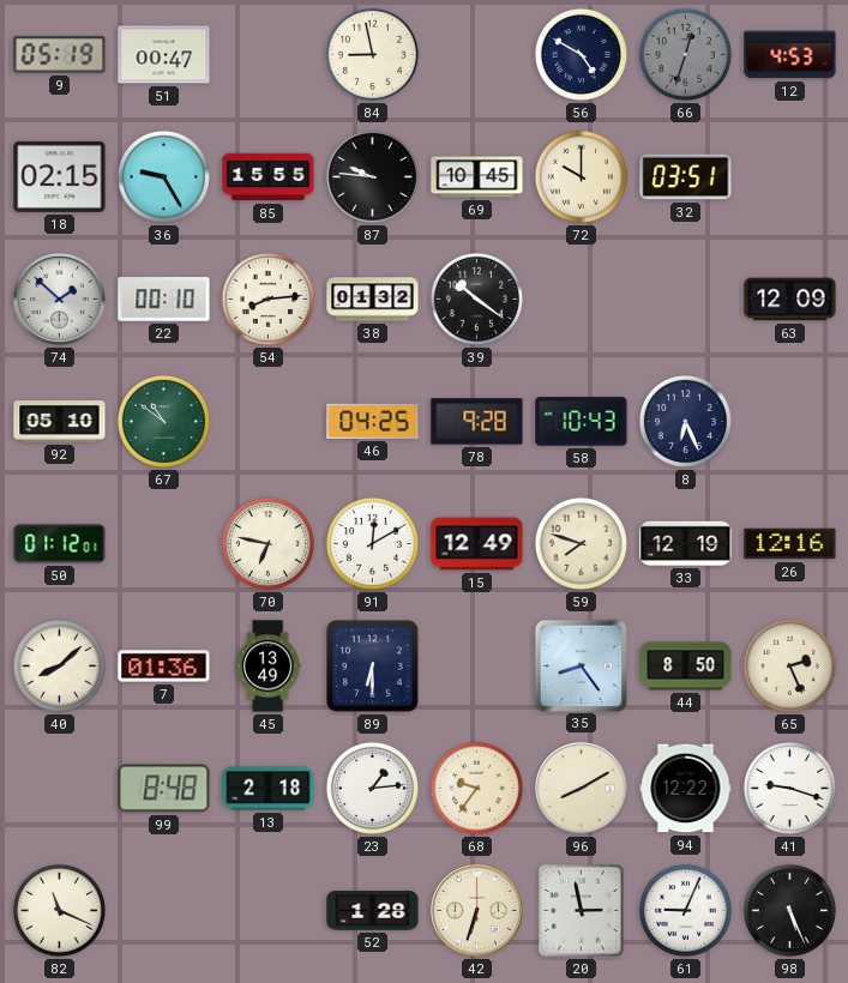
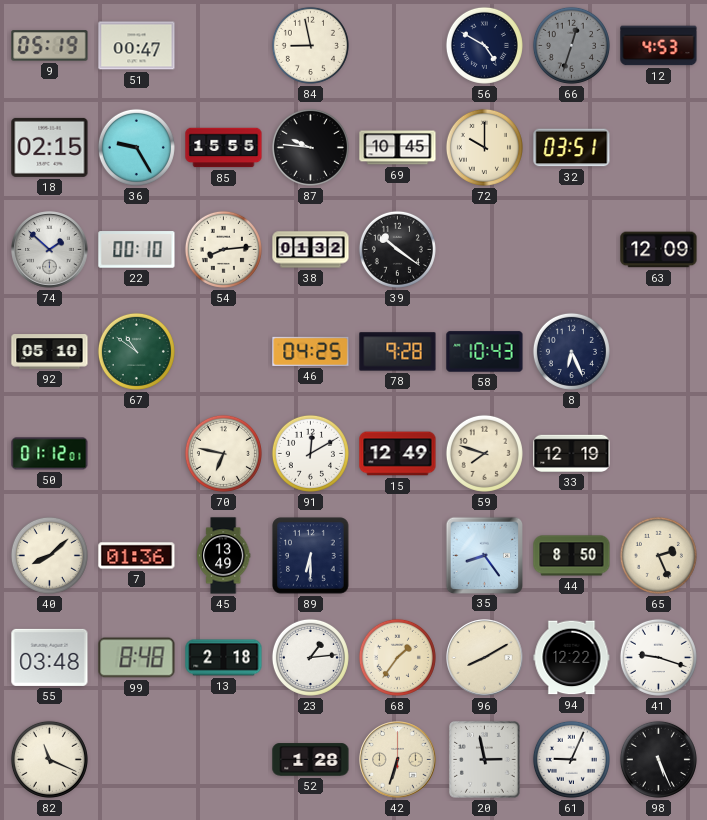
26: 12:16 -> none (790, 544)
55: none -> 03:48 (50, 657)
68: 9:36 -> 1:36 (397, 657)
